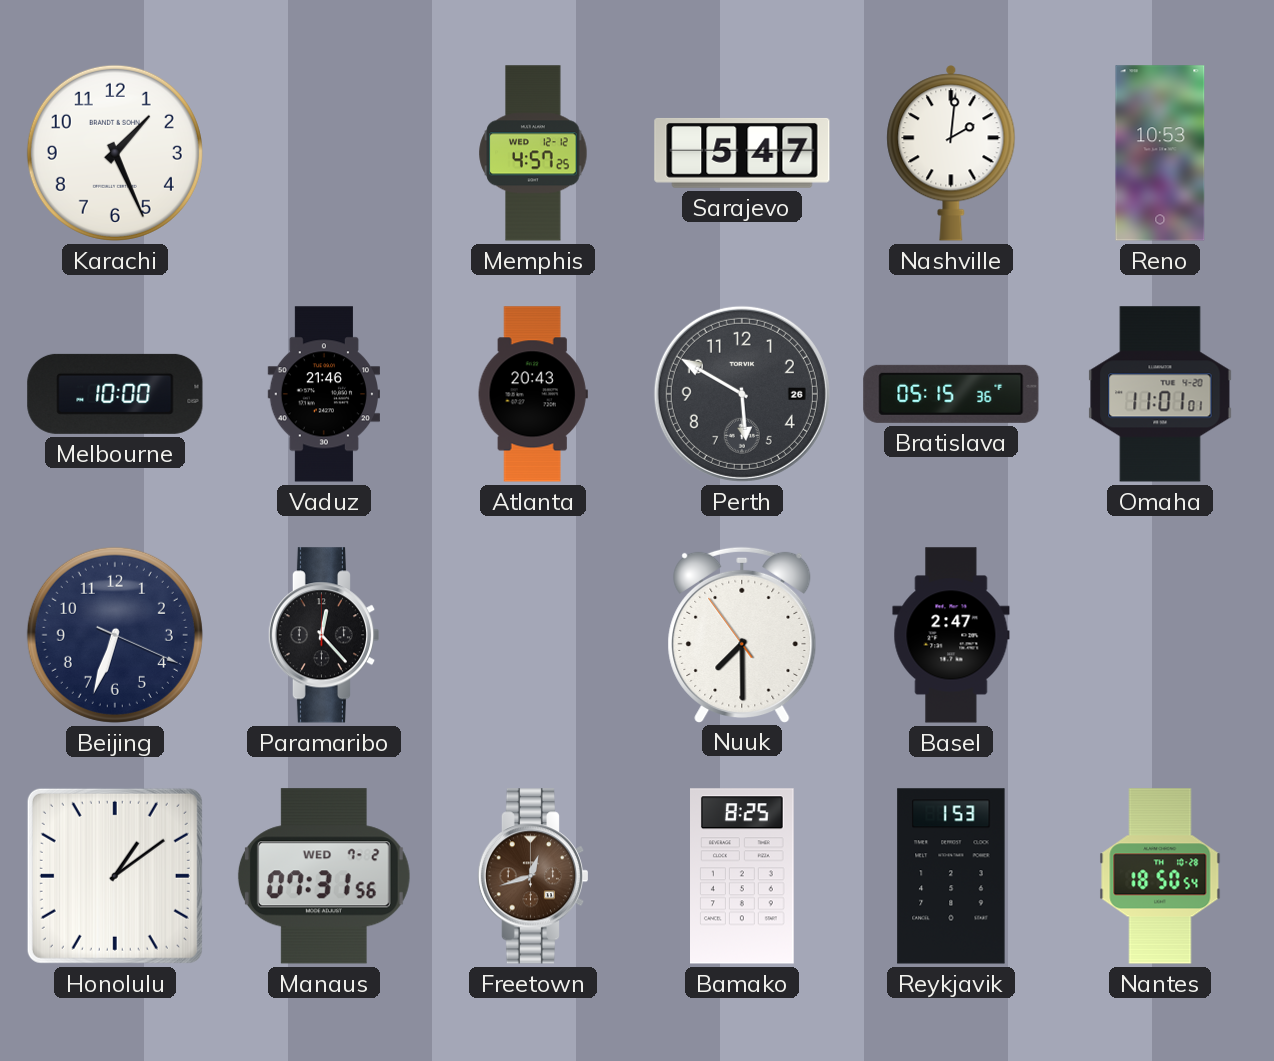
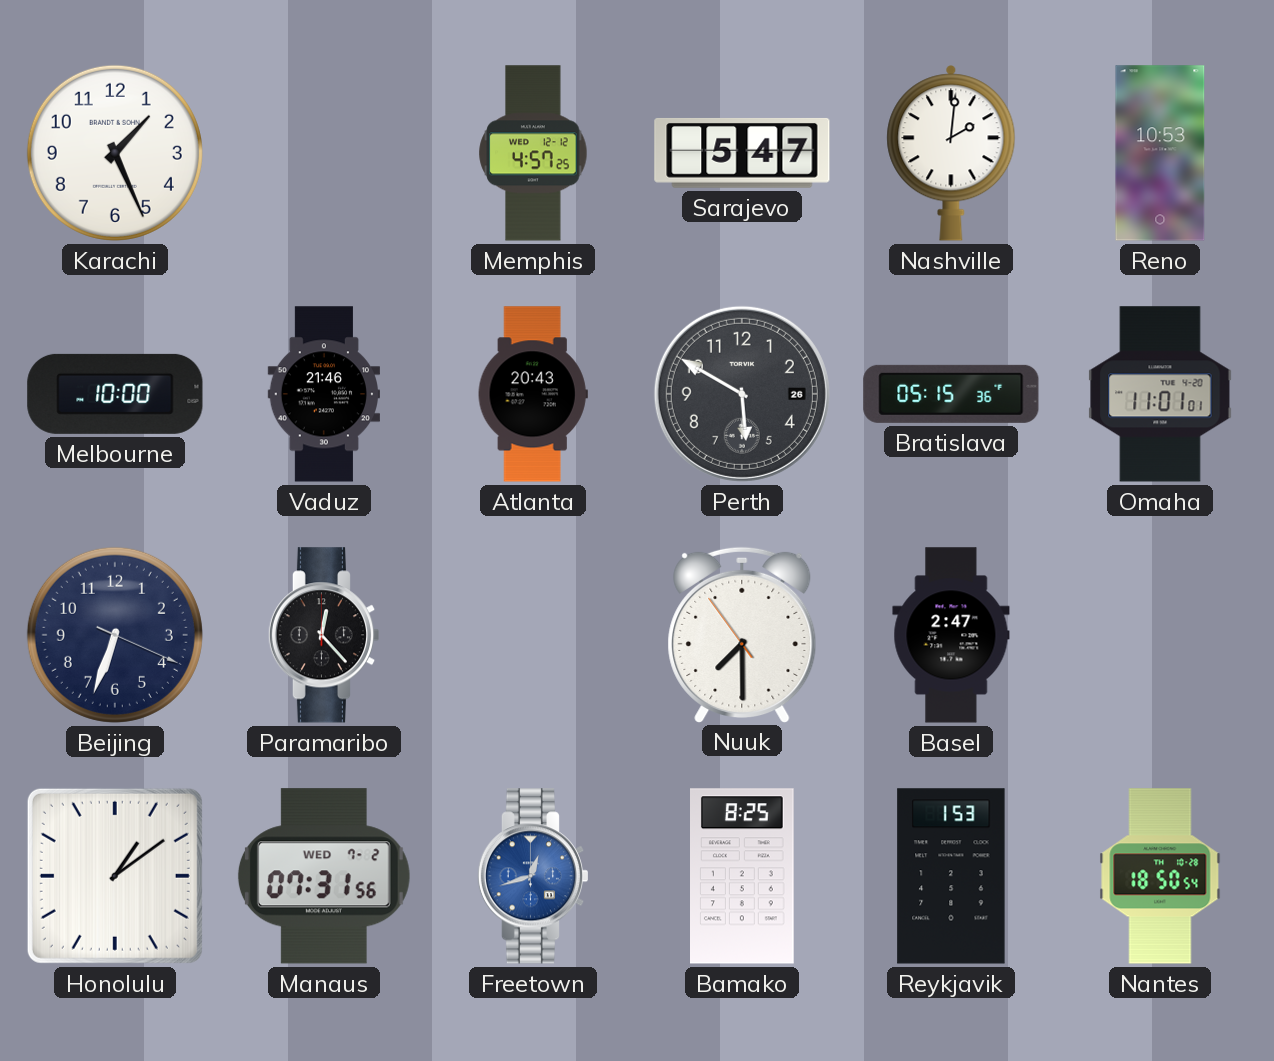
Freetown dial: brown -> blue (532, 876)
